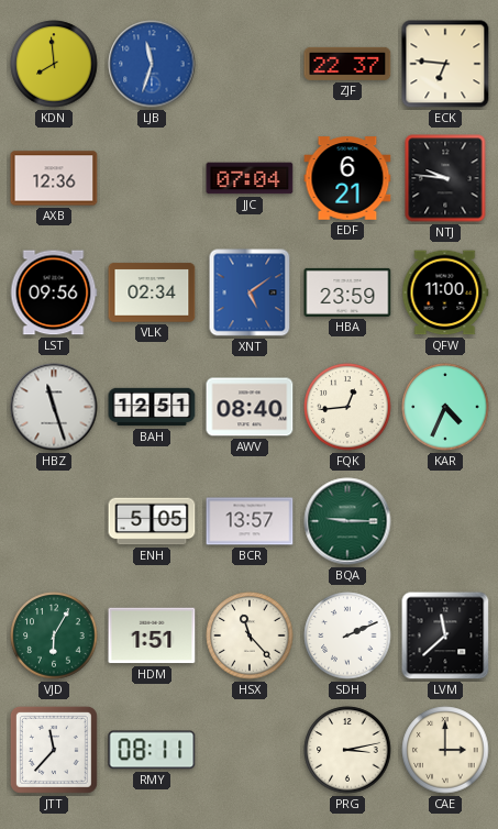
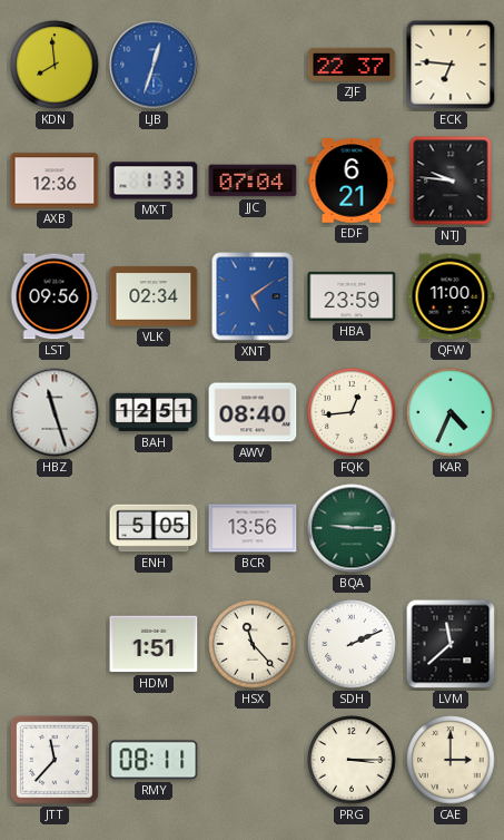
LJB: 11:33 -> 12:33 (154, 65)
MXT: none -> 1:33 (154, 180)
BCR: 13:57 -> 13:56 (253, 528)
VJD: 6:05 -> none (54, 635)
PRG: 3:13 -> 3:15 (352, 760)
